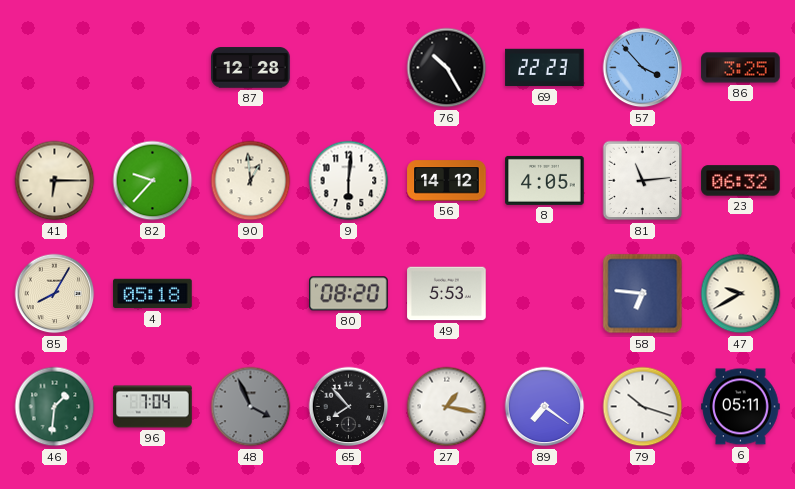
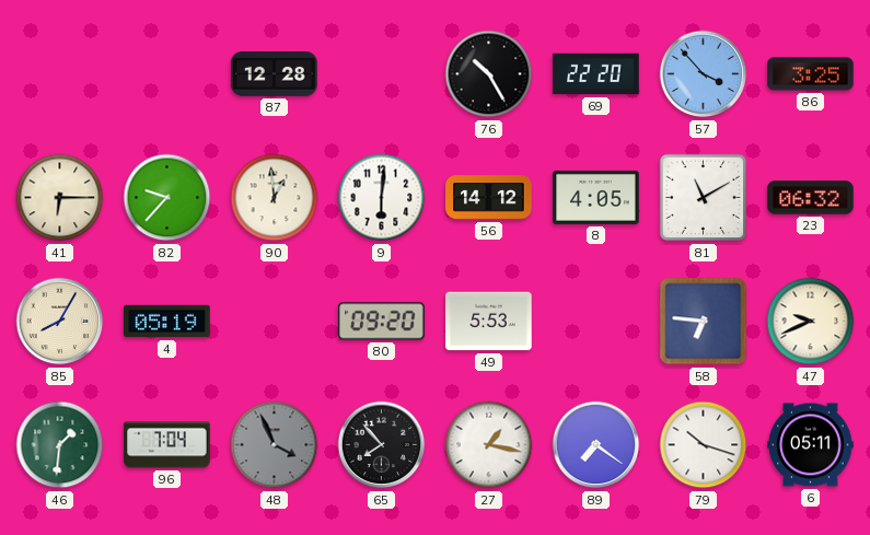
69: 22:23 -> 22:20 (596, 74)
81: 11:14 -> 11:10 (704, 198)
4: 05:18 -> 05:19 (167, 322)
80: 08:20 -> 09:20 (382, 322)
47: 9:40 -> 9:41 (811, 322)
